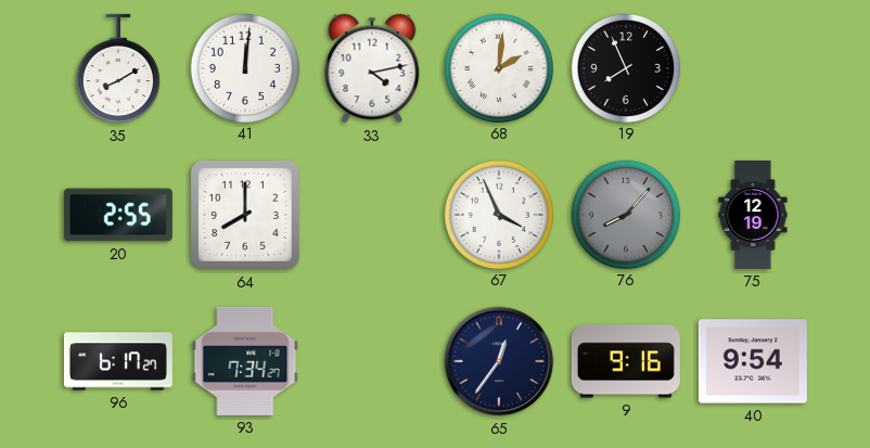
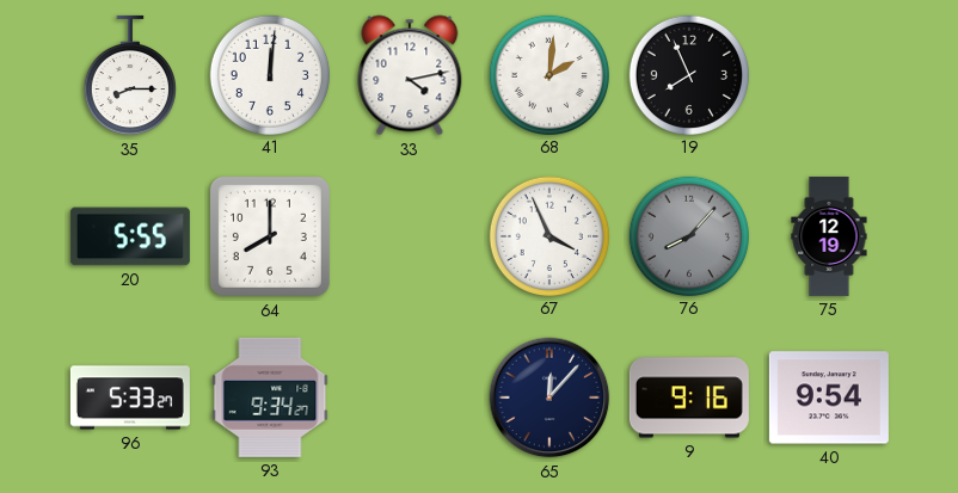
35: 8:10 -> 8:15 (130, 75)
20: 2:55 -> 5:55 (130, 236)
96: 6:17 -> 5:33 (130, 398)
93: 7:34 -> 9:34 (270, 398)
65: 12:36 -> 12:07 (549, 398)
